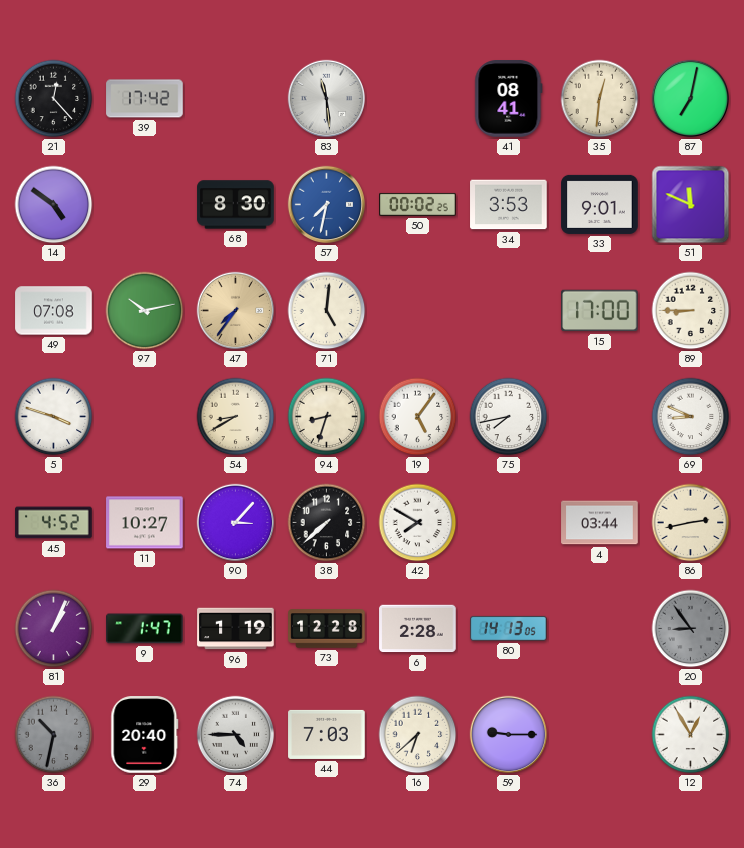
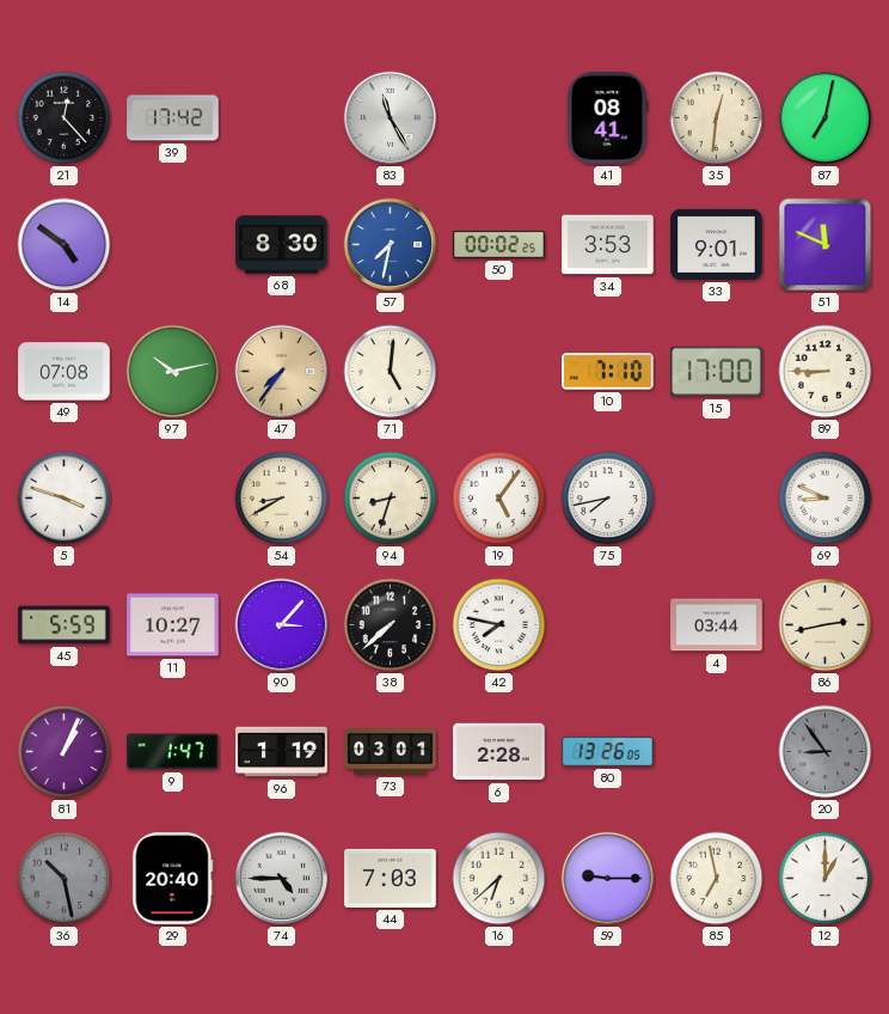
83: 11:29 -> 11:25 (391, 118)
10: none -> 7:10 (608, 372)
45: 4:52 -> 5:59 (65, 625)
42: 7:50 -> 7:47 (499, 625)
73: 12:28 -> 03:01 (391, 752)
80: 14:13 -> 13:26 (608, 751)
36: 10:32 -> 10:28 (65, 879)
85: none -> 6:58 (717, 879)
12: 12:55 -> 1:00 (826, 879)
